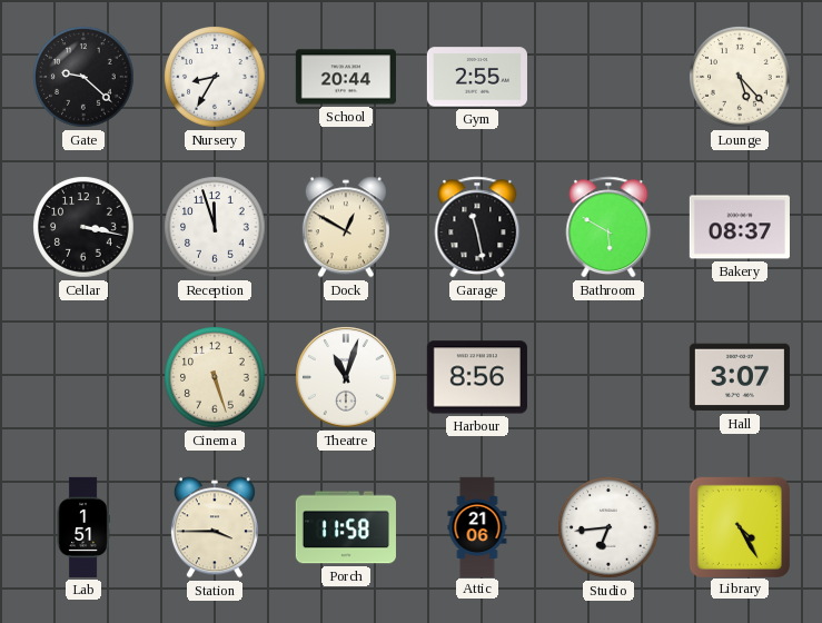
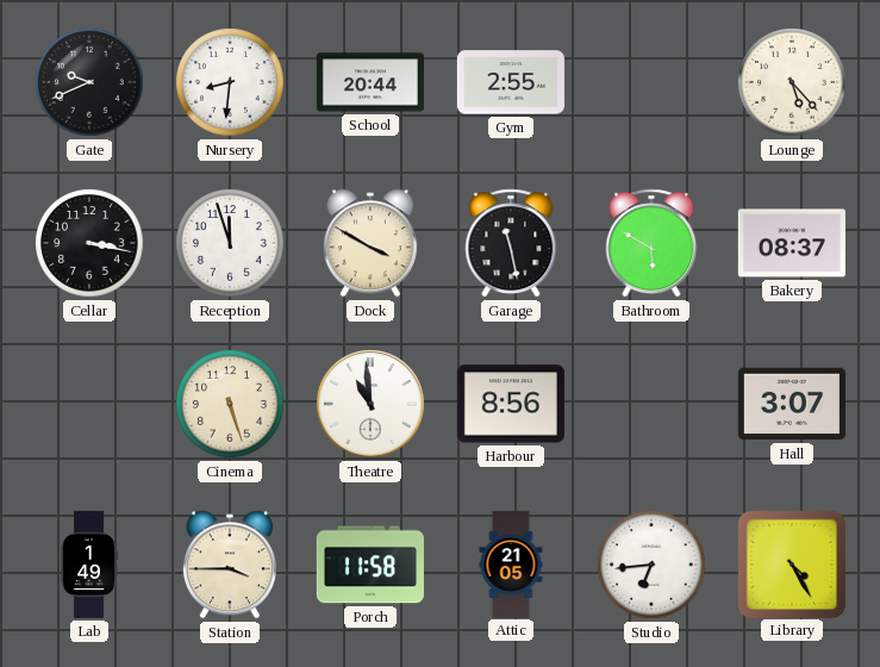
Gate: 9:22 -> 9:41 (89, 82)
Nursery: 8:35 -> 8:31 (230, 82)
Dock: 12:50 -> 3:50 (370, 243)
Theatre: 11:03 -> 10:59 (370, 404)
Lab: 1:51 -> 1:49 (89, 565)
Attic: 21:06 -> 21:05 (511, 563)
